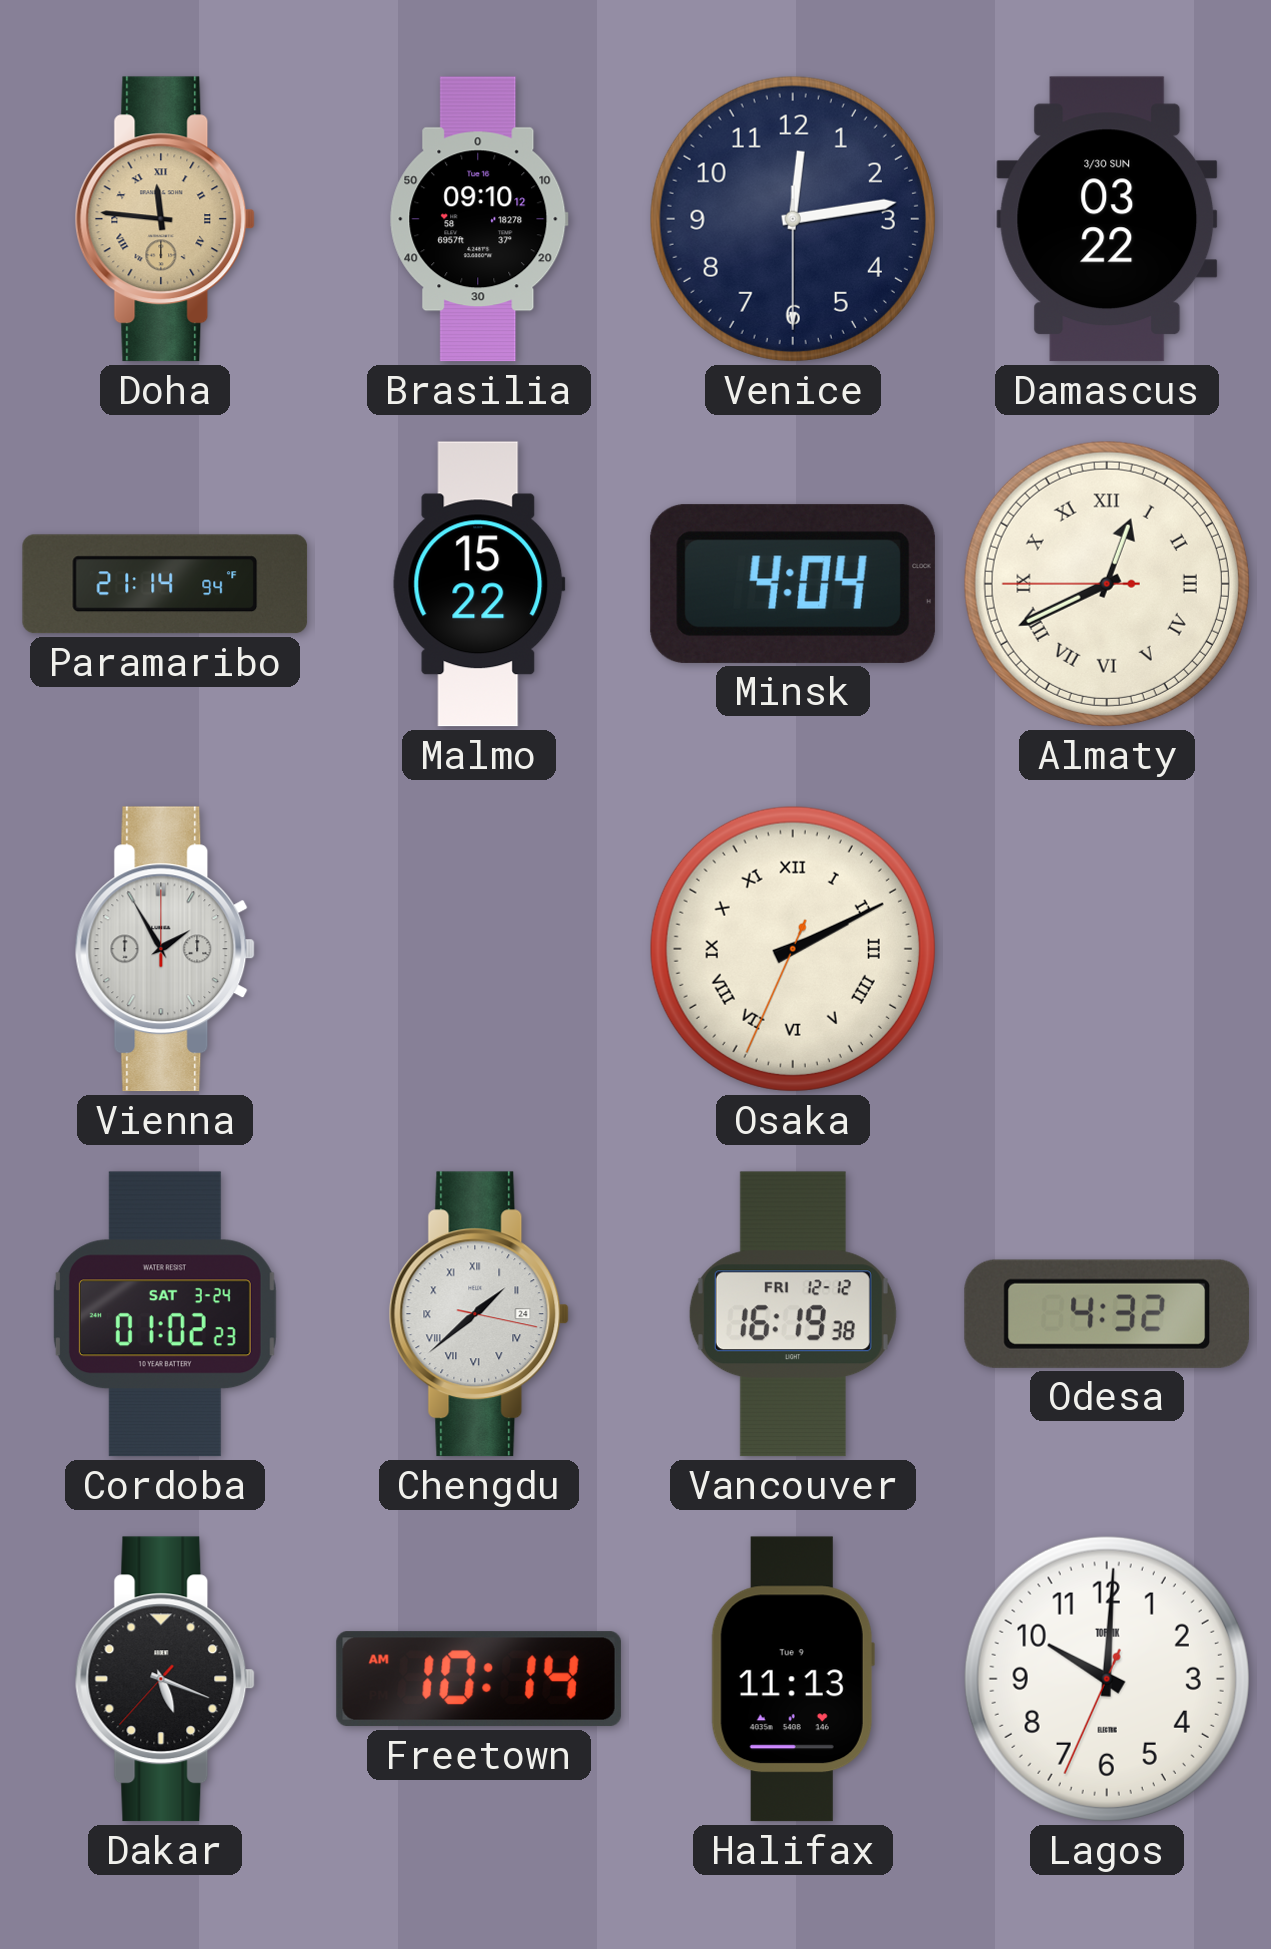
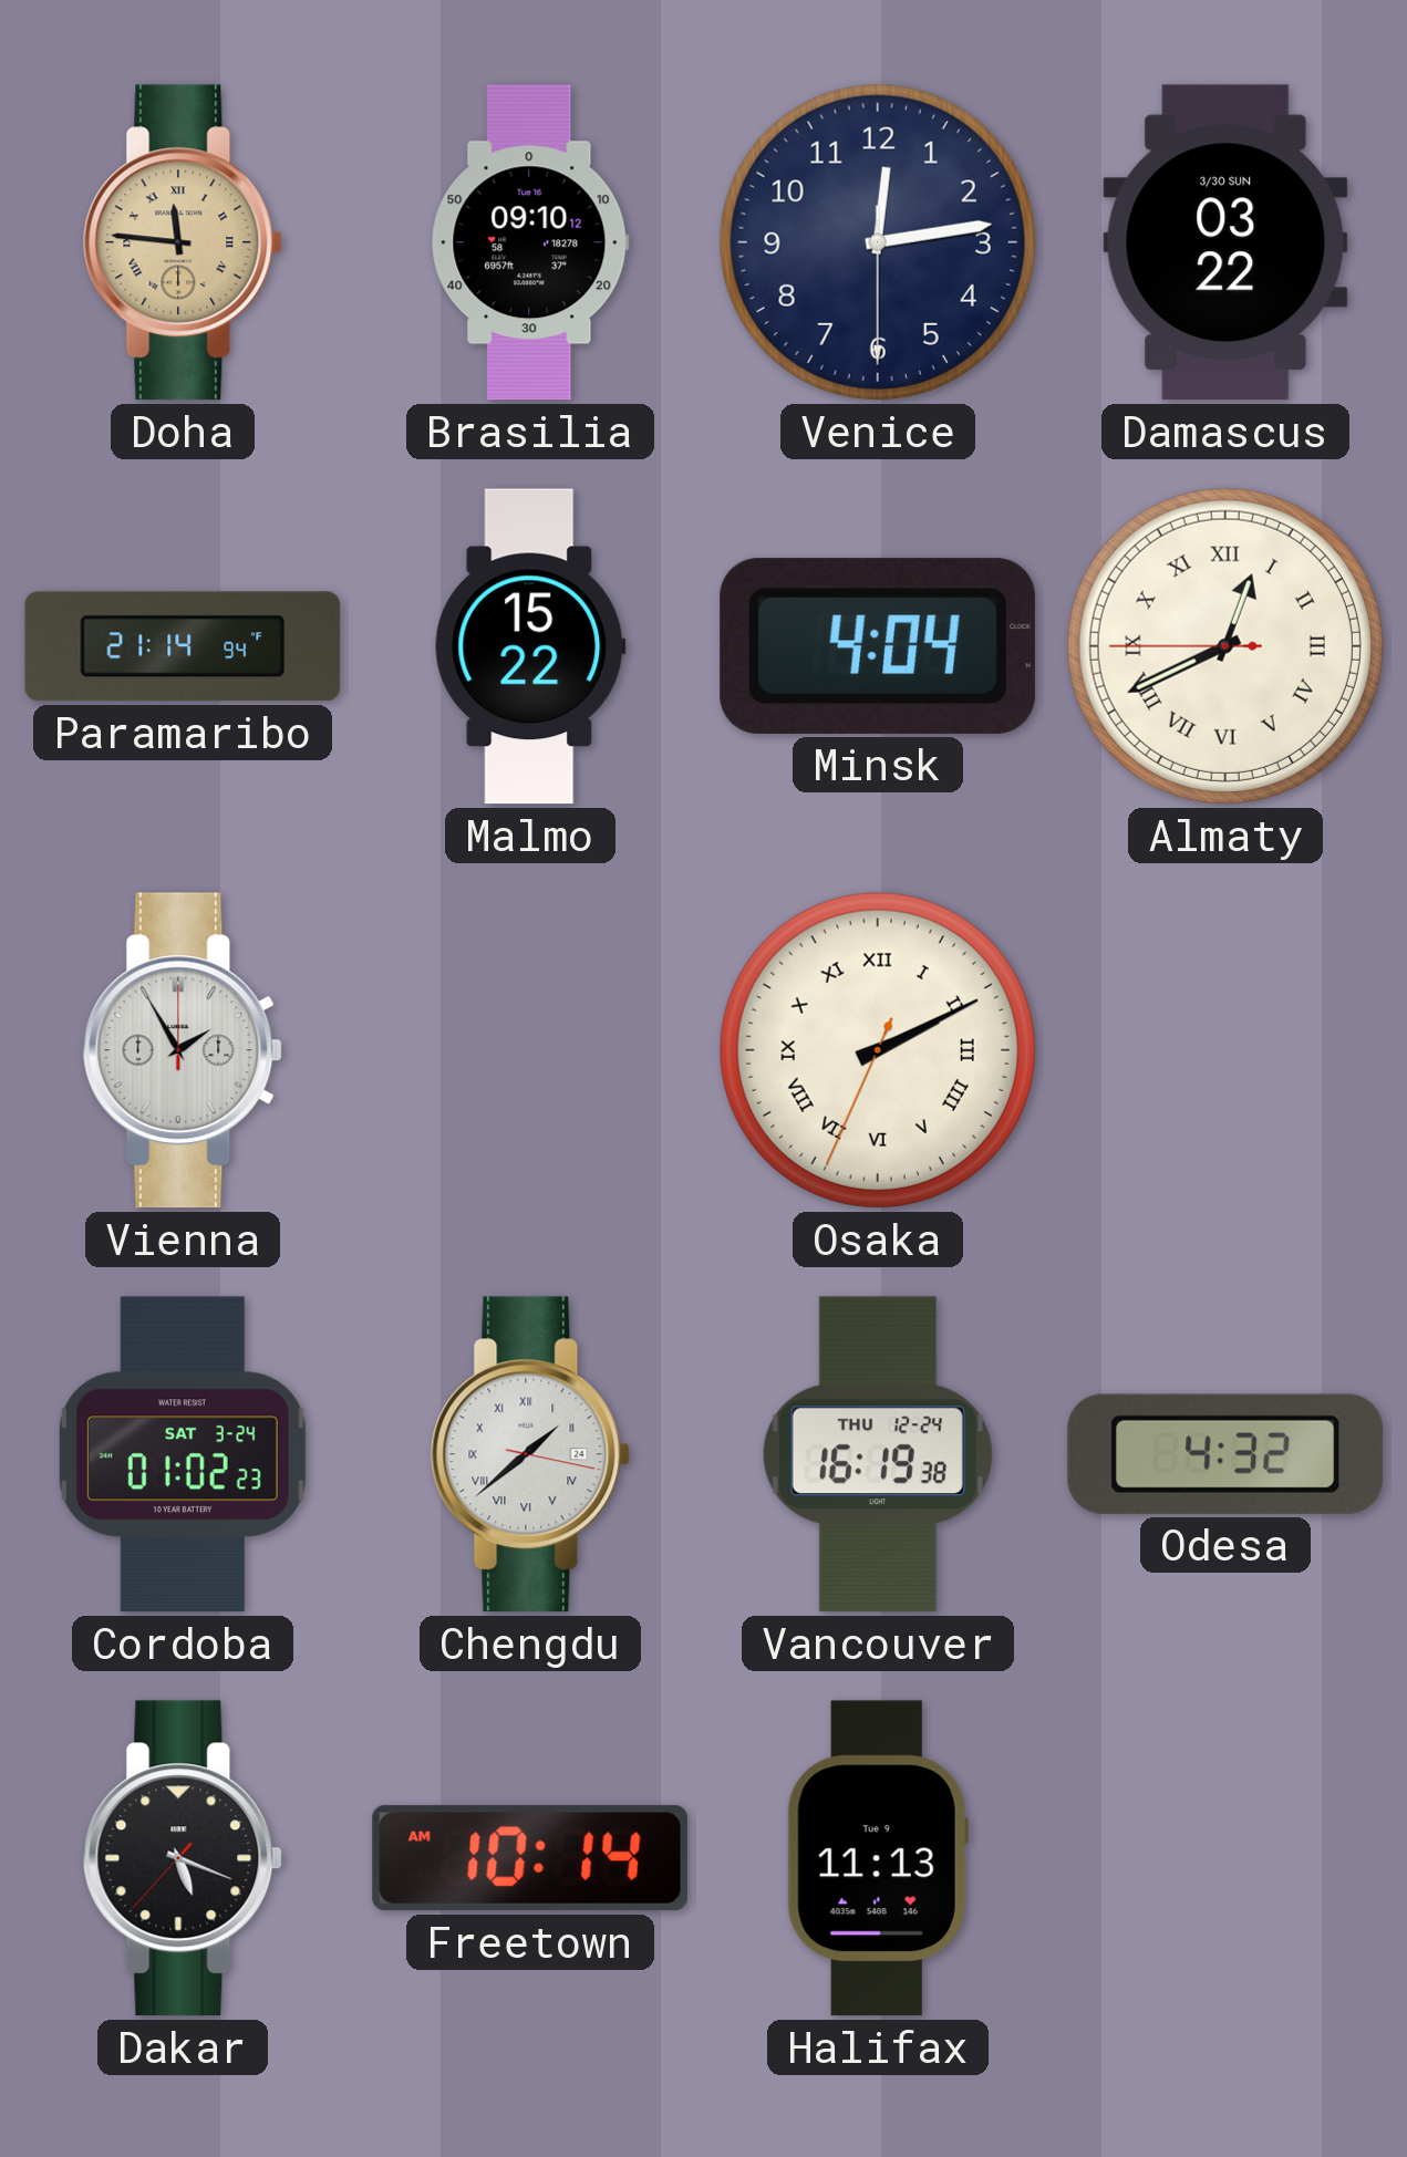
Vancouver date: FRI 12-12 -> THU 12-24 (878, 1454)
Lagos: 10:00 -> none (1107, 1679)
